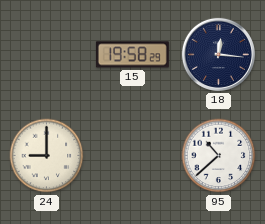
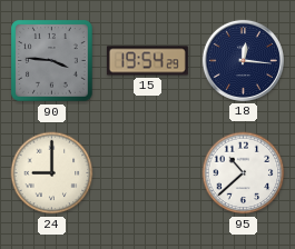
90: none -> 3:46 (52, 61)
15: 19:58 -> 19:54 (147, 61)
